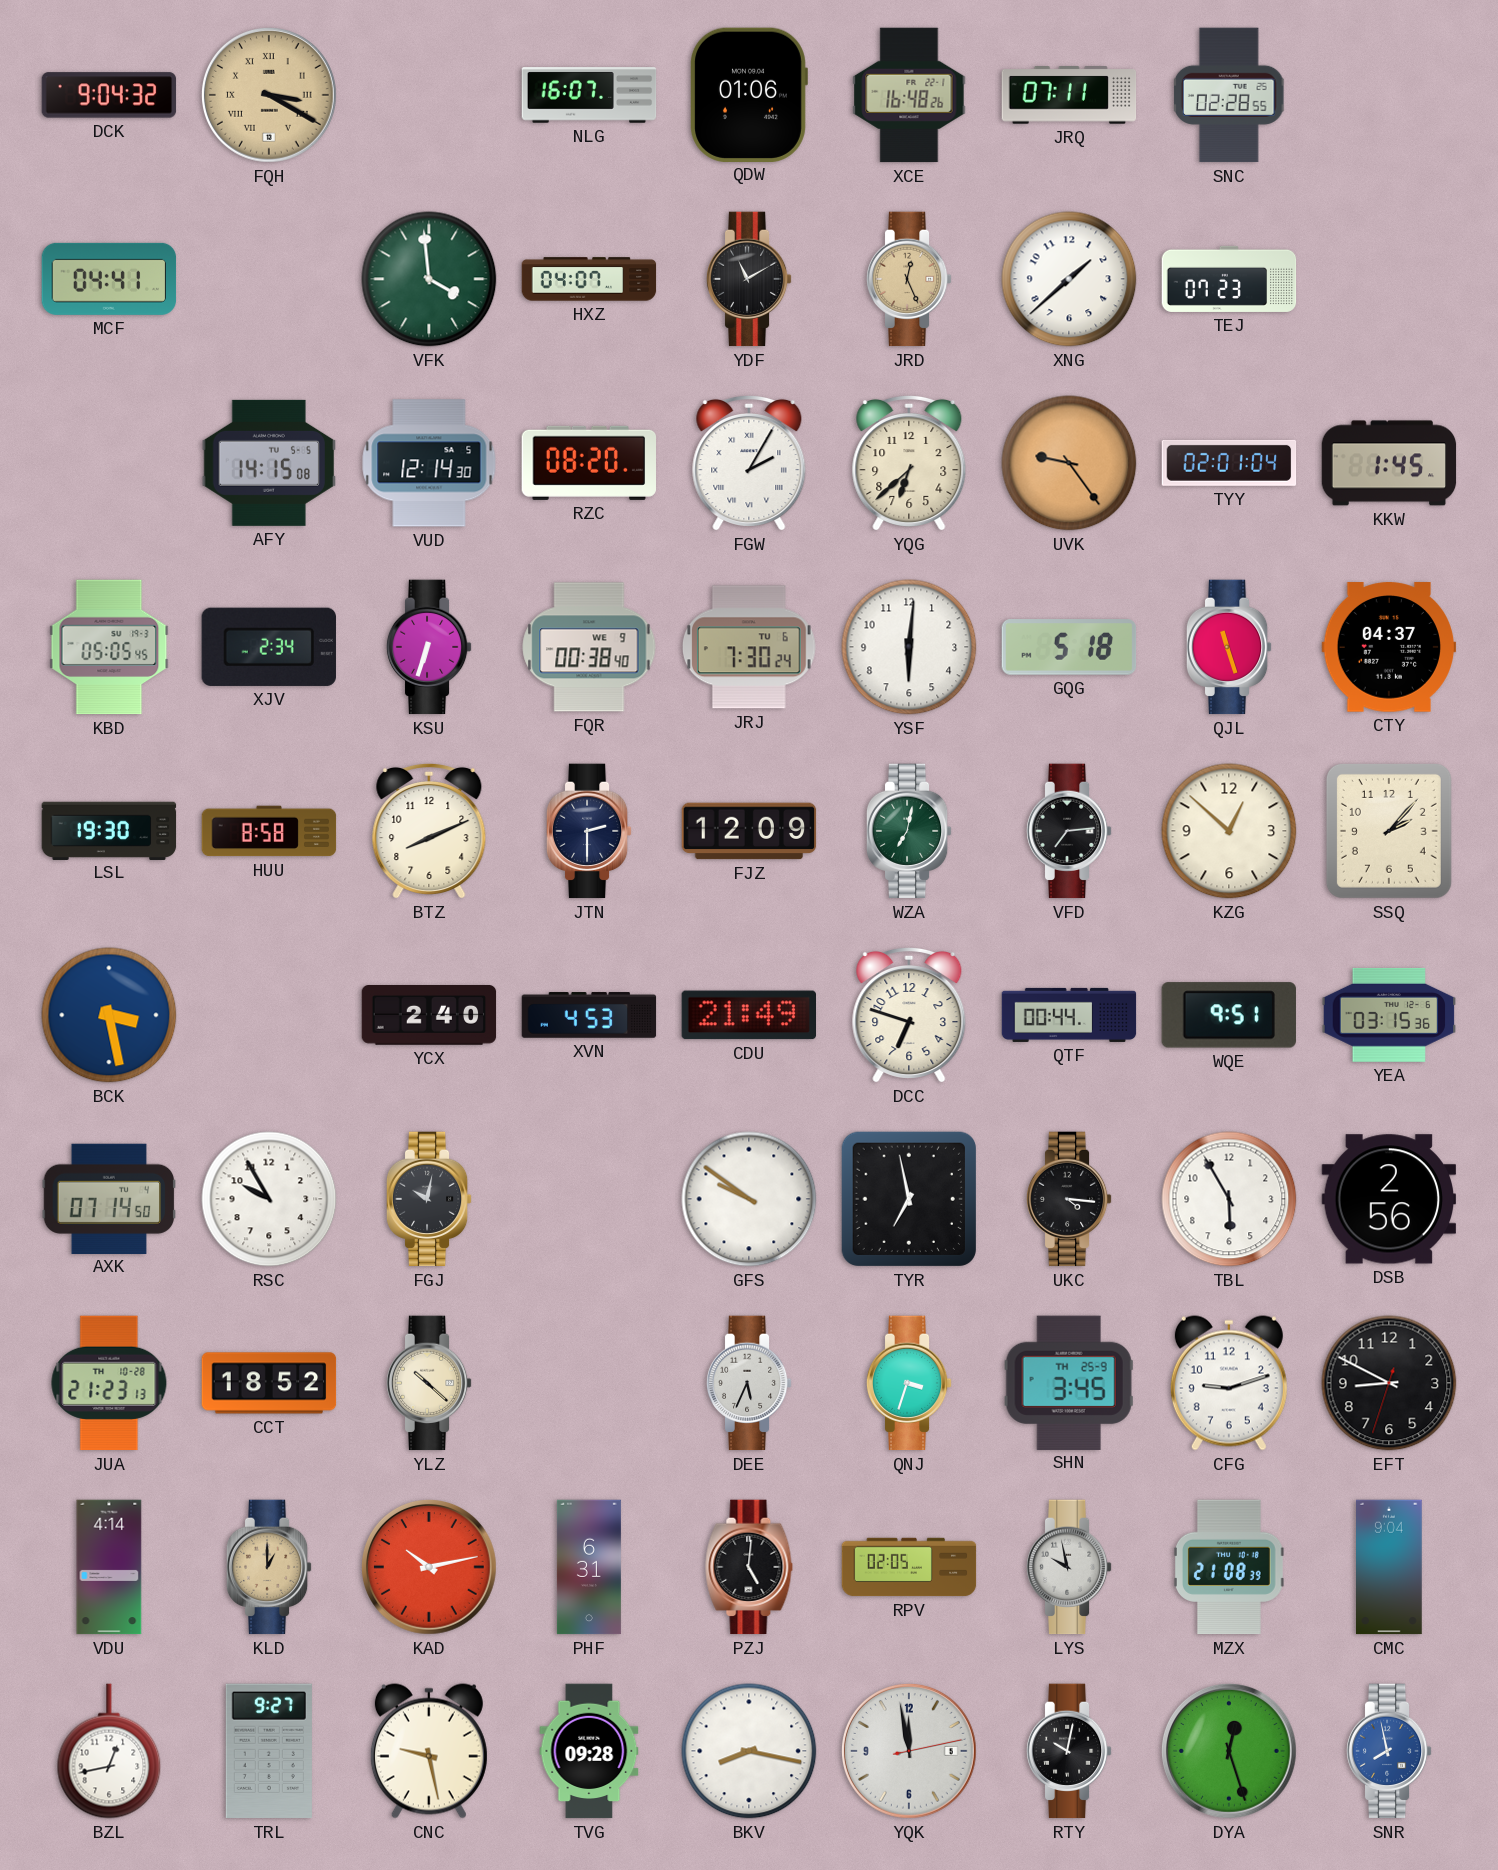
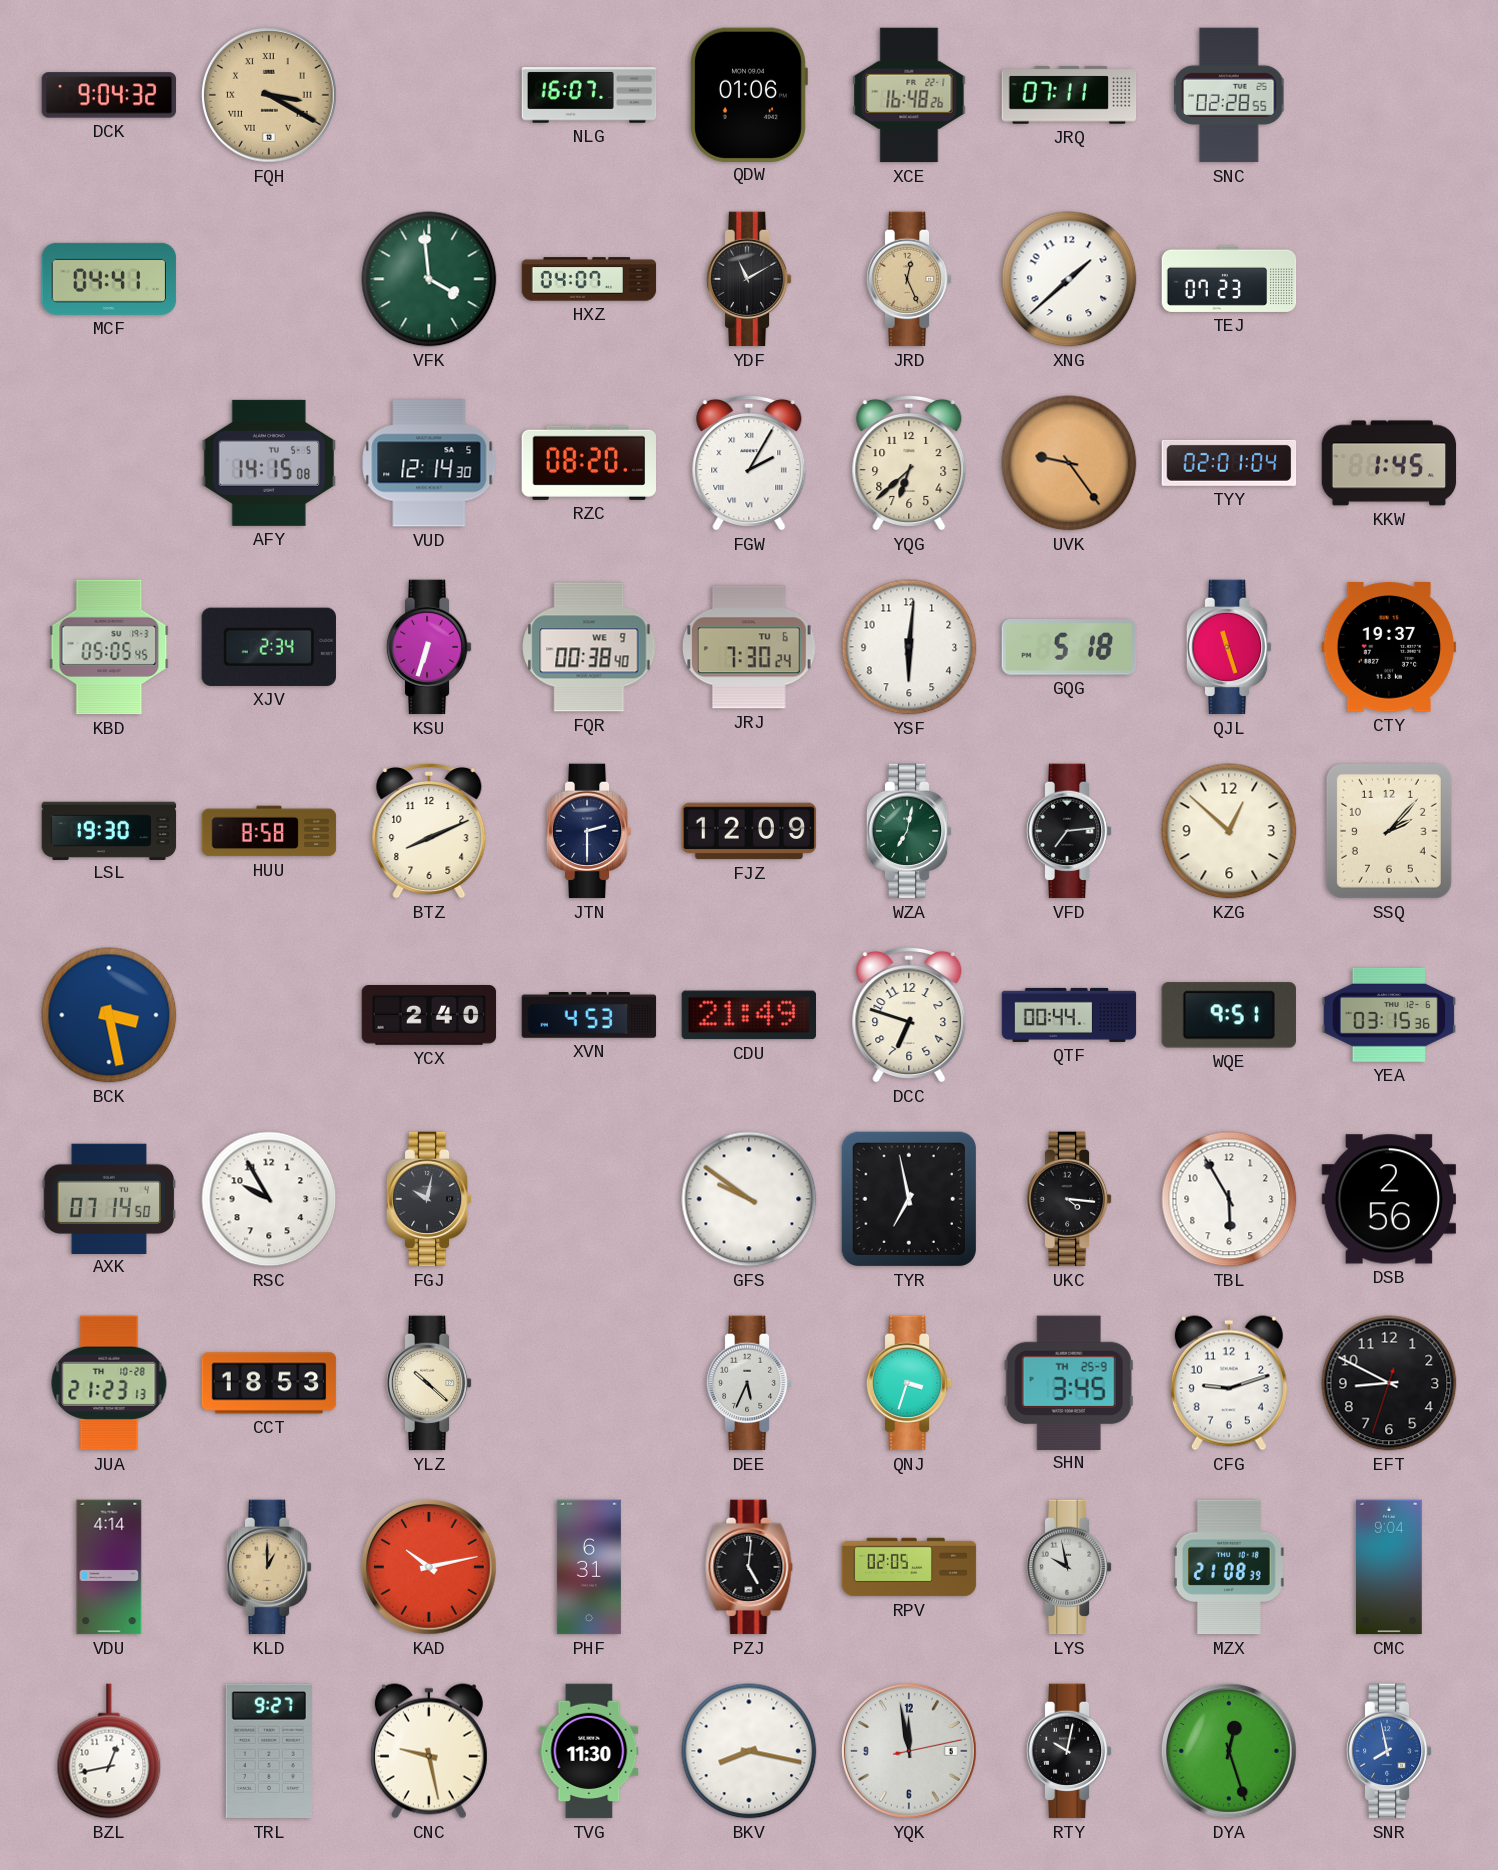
CTY: 04:37 -> 19:37 (1389, 647)
CCT: 18:52 -> 18:53 (269, 1383)
TVG: 09:28 -> 11:30 (589, 1751)
